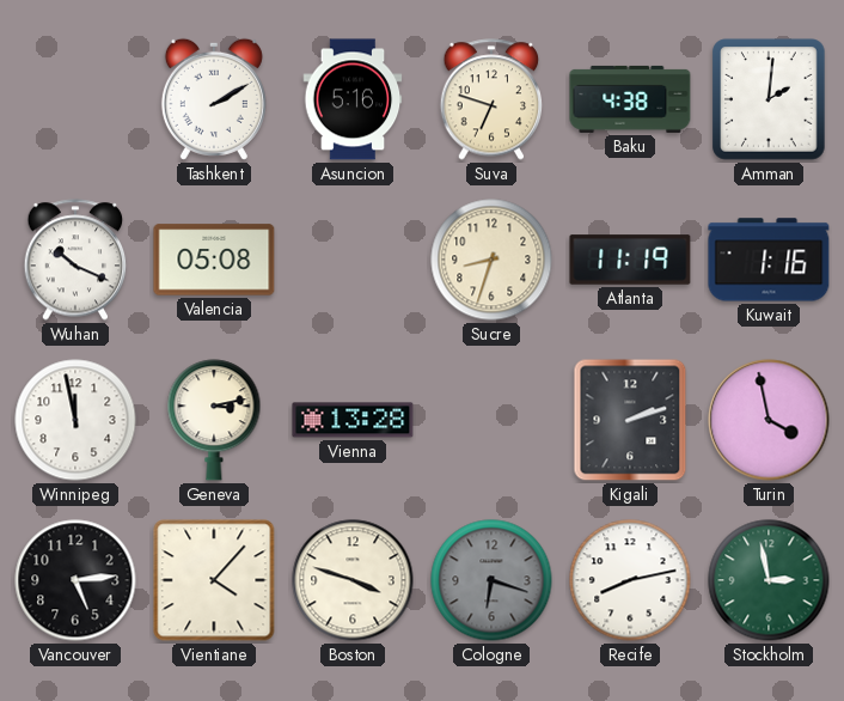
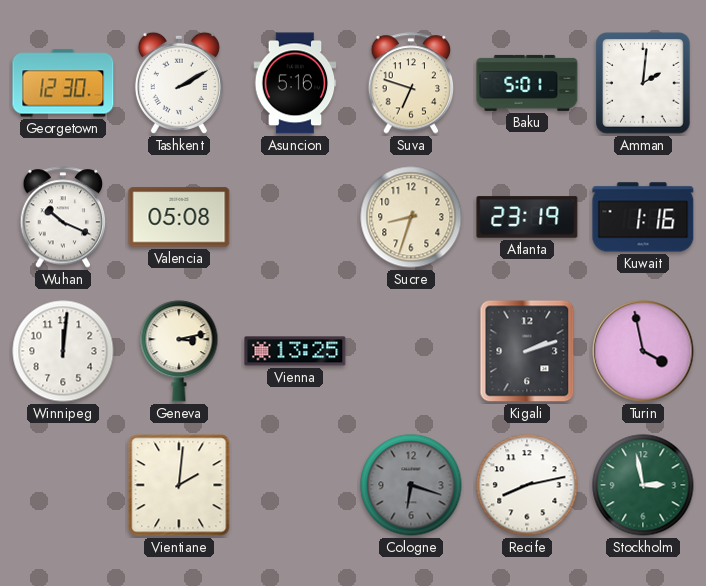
Georgetown: none -> 12:30 (63, 83)
Baku: 4:38 -> 5:01 (527, 83)
Atlanta: 11:19 -> 23:19 (527, 217)
Winnipeg: 11:58 -> 12:01 (63, 351)
Vienna: 13:28 -> 13:25 (295, 351)
Vancouver: 5:14 -> none (75, 580)
Vientiane: 4:07 -> 2:01 (179, 485)
Boston: 3:48 -> none (353, 580)
